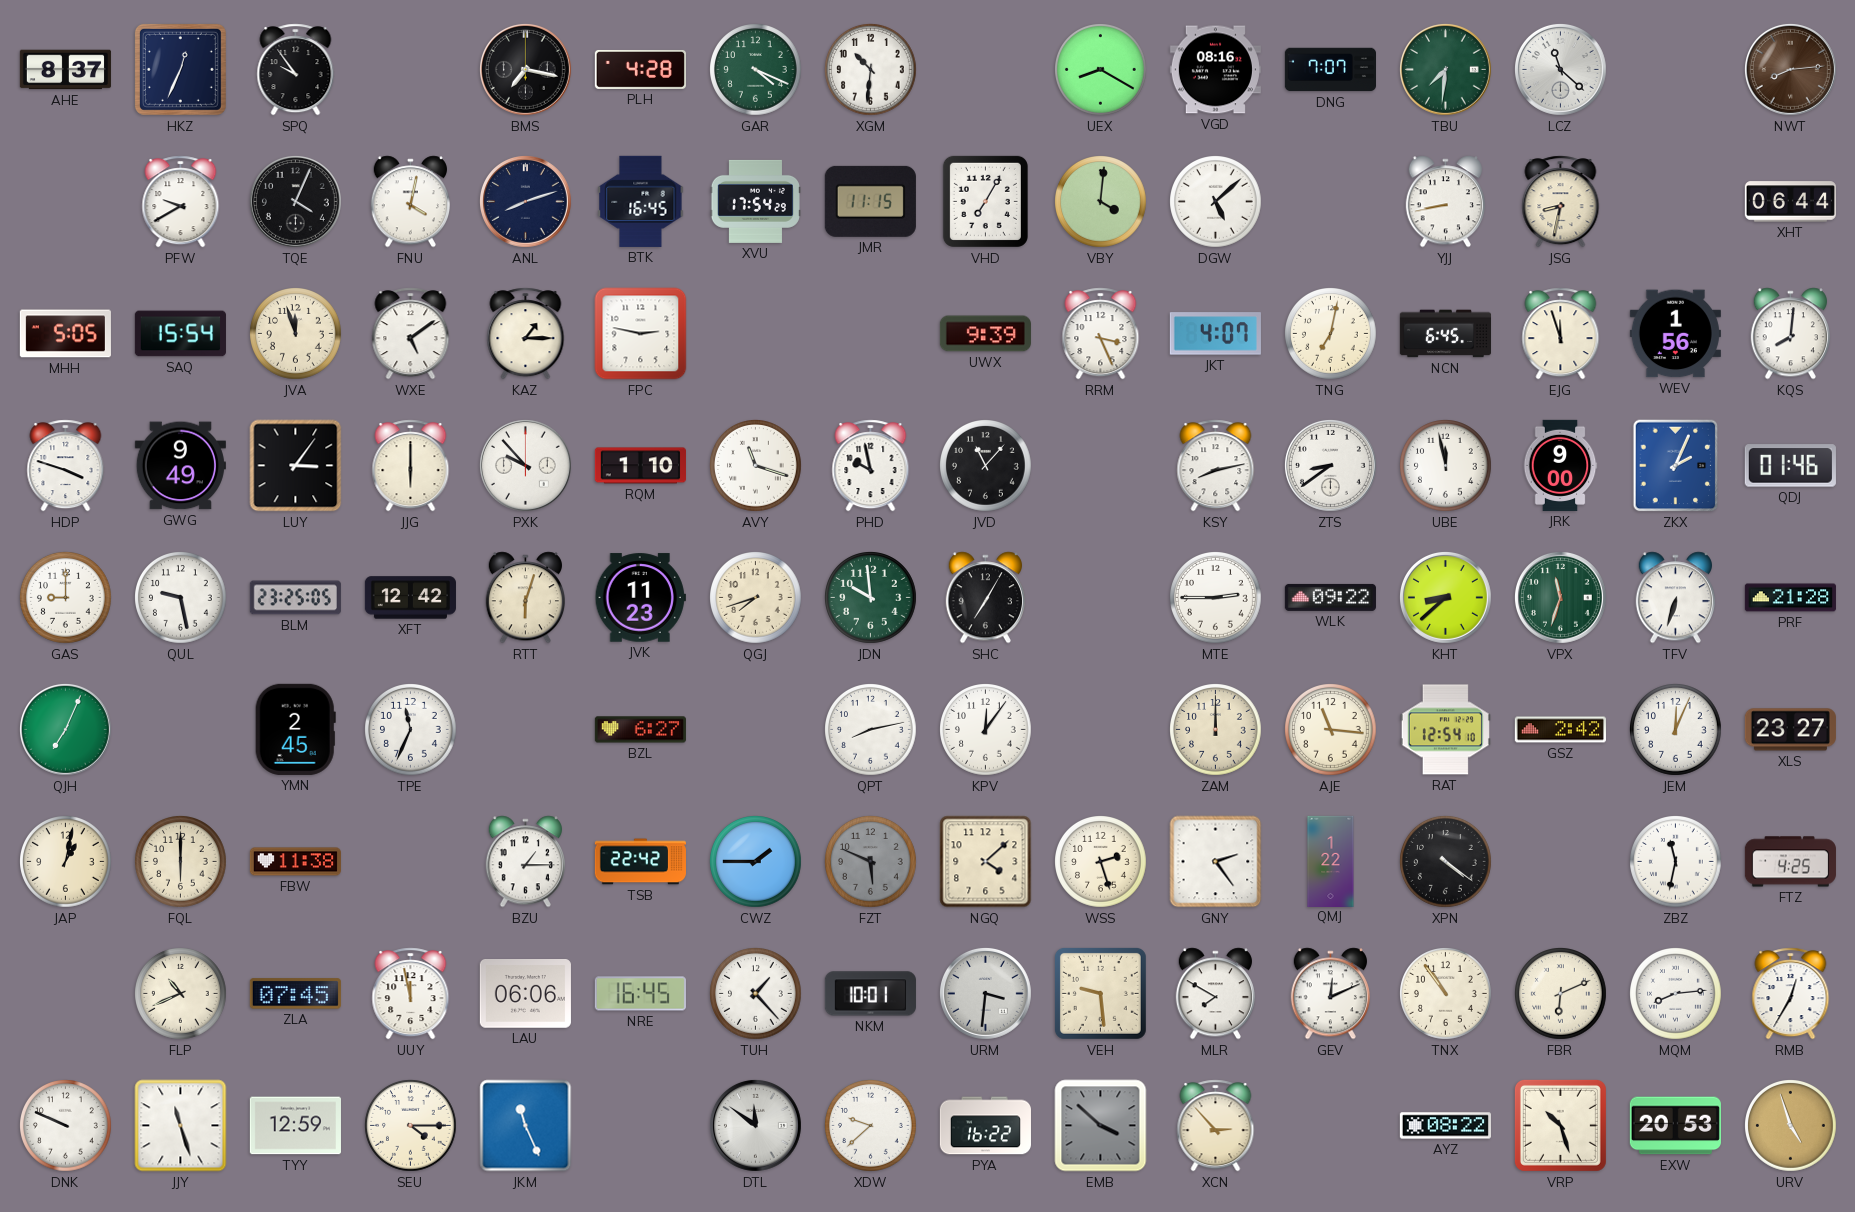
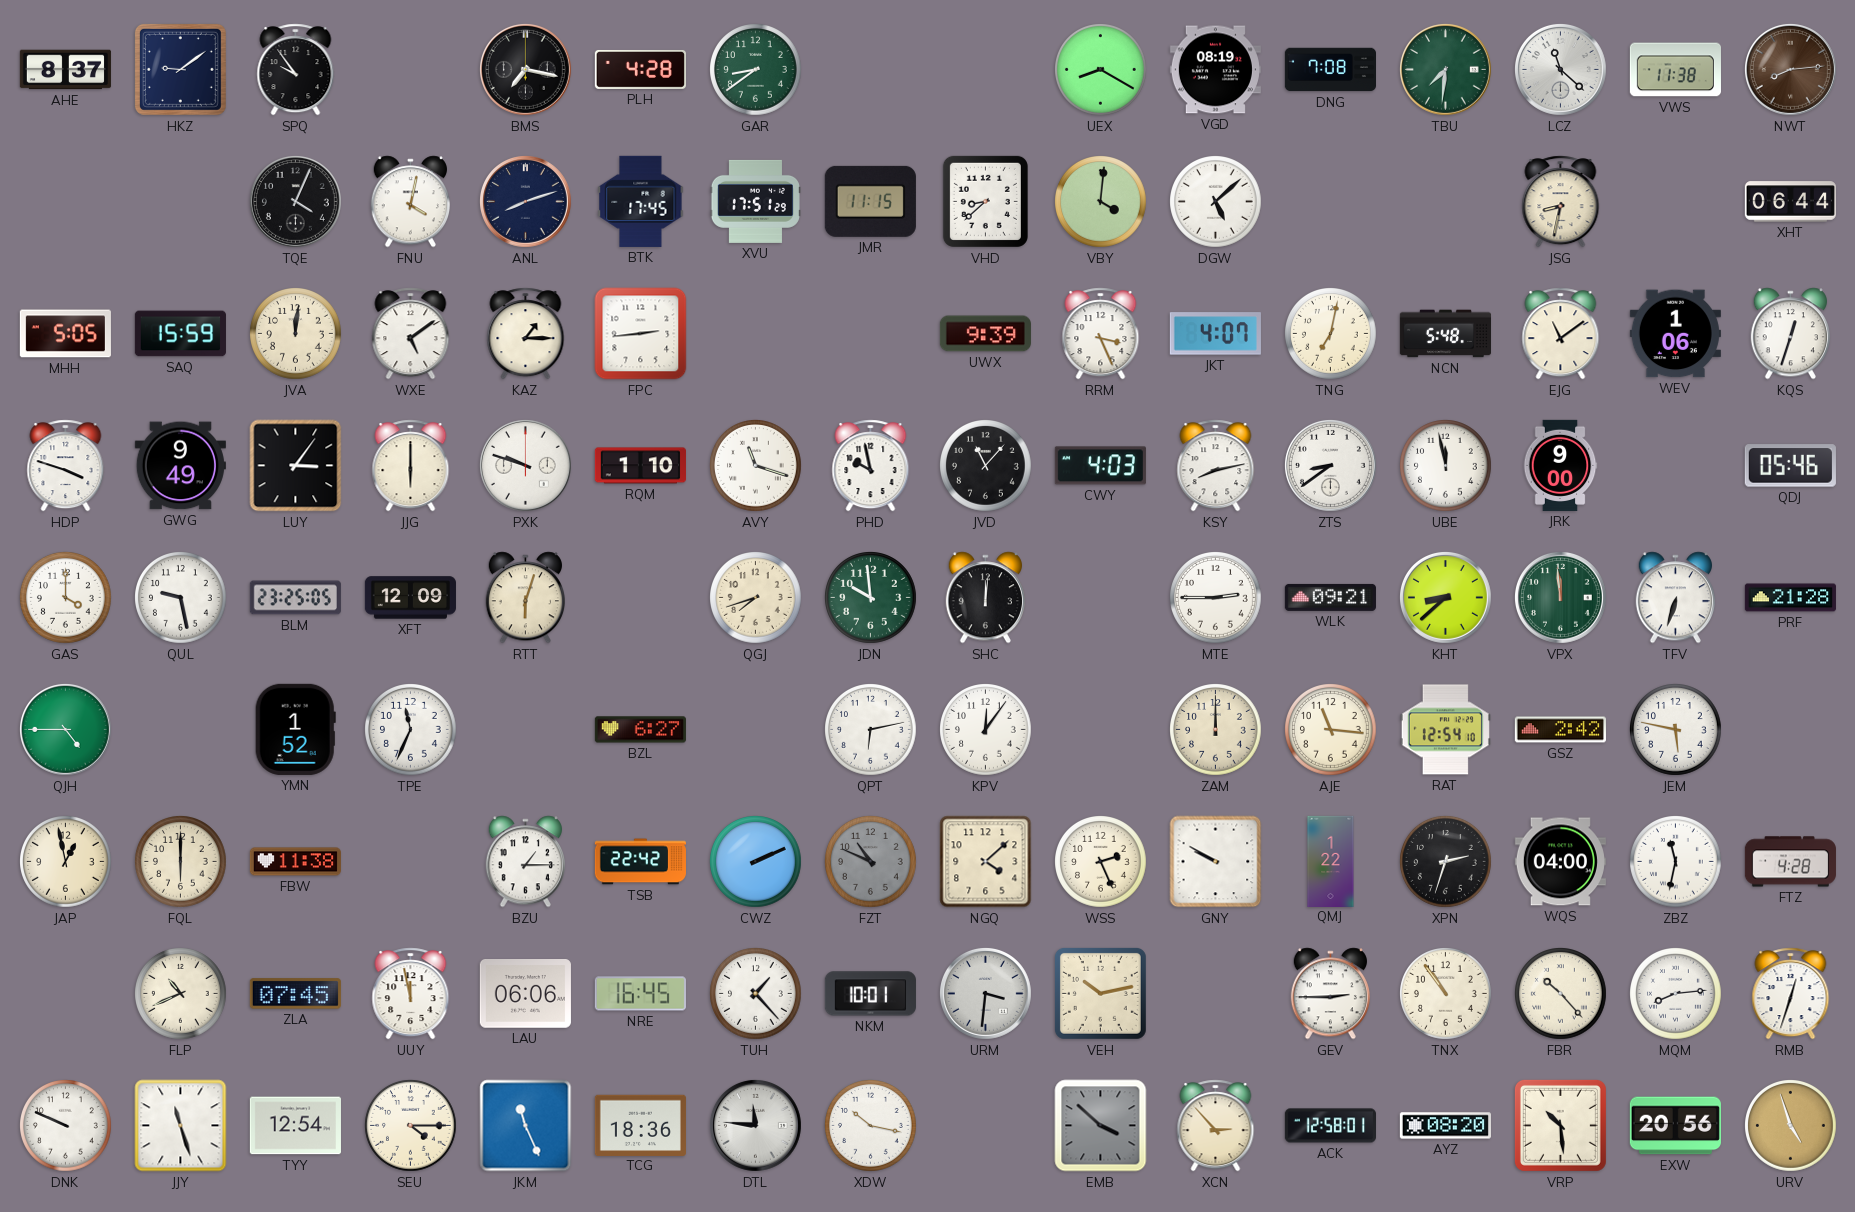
HKZ: 12:34 -> 9:09 (180, 69)
GAR: 4:19 -> 8:39 (756, 70)
XGM: 10:31 -> none (871, 70)
VGD: 08:16 -> 08:19 (1215, 70)
DNG: 7:07 -> 7:08 (1330, 70)
VWS: none -> 11:38 (1675, 70)
PFW: 9:40 -> none (181, 202)
BTK: 16:45 -> 17:45 (641, 201)
XVU: 17:54 -> 17:51 (755, 201)
VHD: 7:05 -> 8:38 (985, 201)
YJJ: 8:43 -> none (1445, 202)
SAQ: 15:54 -> 15:59 (180, 334)
JVA: 11:57 -> 12:01 (296, 334)
FPC: 2:47 -> 2:44 (641, 334)
NCN: 6:45 -> 5:48 (1445, 334)
EJG: 11:57 -> 11:09 (1561, 334)
WEV: 1:56 -> 1:06 (1675, 334)
KQS: 8:01 -> 12:33 (1790, 334)
PXK: 9:53 -> 9:48 (525, 465)
CWY: none -> 4:03 (1100, 466)
ZKX: 2:04 -> none (1676, 466)
QDJ: 01:46 -> 05:46 (1790, 466)
GAS: 9:00 -> 4:00 (66, 598)
XFT: 12:42 -> 12:09 (410, 598)
JVK: 11:23 -> none (640, 598)
SHC: 7:05 -> 12:01 (985, 598)
WLK: 09:22 -> 09:21 (1330, 597)
VPX: 11:33 -> 11:59 (1560, 597)
QJH: 7:04 -> 4:45 (65, 729)
YMN: 2:45 -> 1:52 (295, 729)
QPT: 8:13 -> 6:13 (871, 730)
JEM: 12:04 -> 5:47 (1676, 730)
XLS: 23:27 -> none (1790, 730)
JAP: 1:02 -> 12:58 (66, 862)
CWZ: 1:45 -> 2:11 (756, 862)
FZT: 5:49 -> 10:49 (871, 862)
WSS: 2:27 -> 2:26 (1101, 862)
GNY: 2:24 -> 9:50 (1216, 862)
XPN: 4:21 -> 2:33 (1446, 862)
WQS: none -> 04:00 (1560, 862)
FTZ: 4:25 -> 4:28 (1790, 862)
VEH: 9:29 -> 10:13 (1100, 993)
MLR: 7:50 -> none (1215, 994)
GEV: 12:11 -> 2:45 (1330, 994)
FBR: 6:11 -> 10:23 (1561, 994)
RMB: 12:35 -> 12:33 (1791, 994)
TYY: 12:59 -> 12:54 (295, 1126)
TCG: none -> 18:36 (640, 1125)
DTL: 11:51 -> 11:46 (755, 1125)
XDW: 9:38 -> 10:17 (871, 1126)
PYA: 16:22 -> none (985, 1126)
ACK: none -> 12:58 (1330, 1126)
AYZ: 08:22 -> 08:20 (1445, 1126)
VRP: 10:27 -> 10:29 (1560, 1125)
EXW: 20:53 -> 20:56 (1675, 1126)
